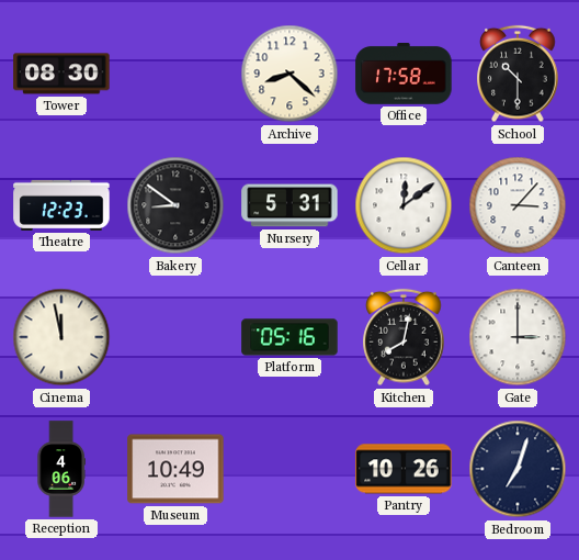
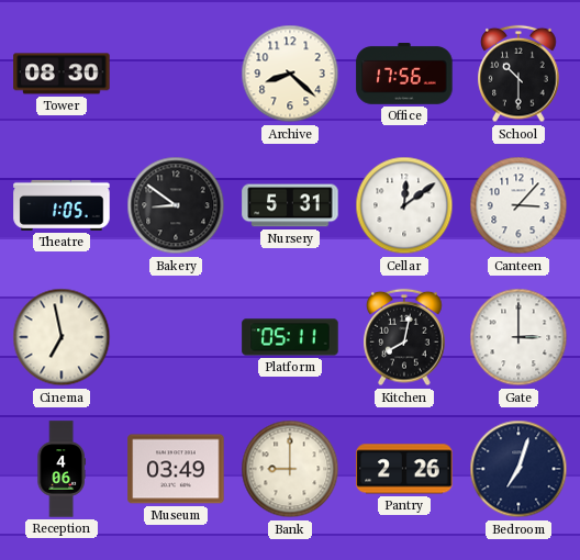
Office: 17:58 -> 17:56 (404, 75)
Theatre: 12:23 -> 1:05 (62, 205)
Cinema: 11:58 -> 6:58 (62, 337)
Platform: 05:16 -> 05:11 (290, 337)
Museum: 10:49 -> 03:49 (176, 469)
Bank: none -> 9:00 (290, 469)
Pantry: 10:26 -> 2:26 (404, 469)
